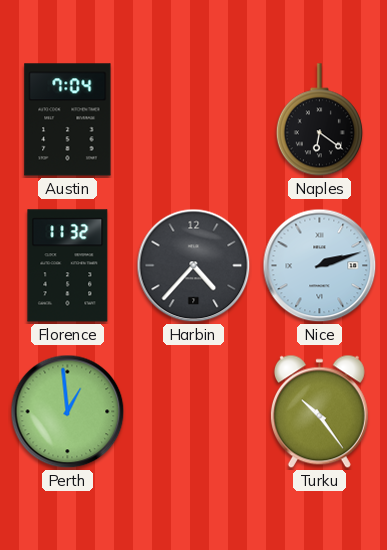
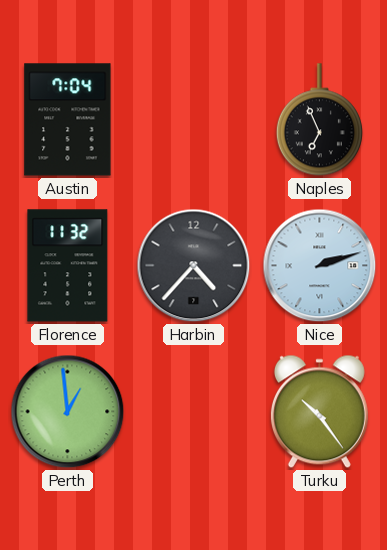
Naples: 6:21 -> 6:56 (319, 120)
